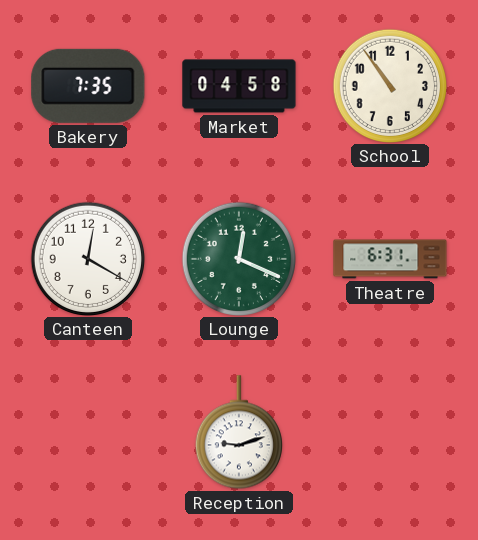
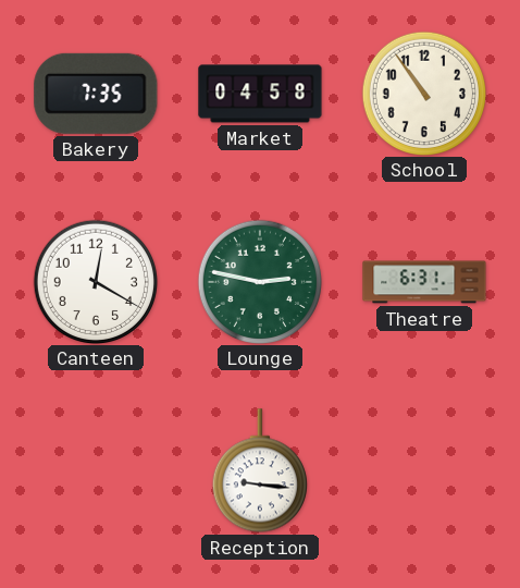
Lounge: 12:19 -> 2:47 (259, 281)
Reception: 9:12 -> 9:16 (260, 470)
